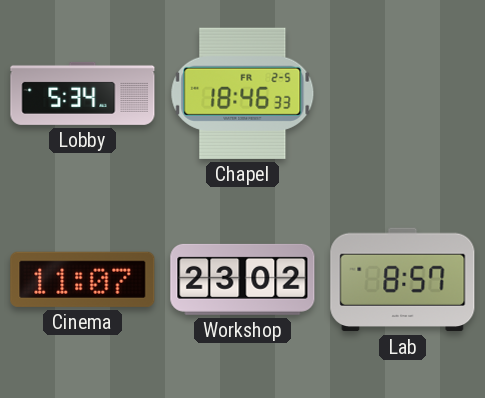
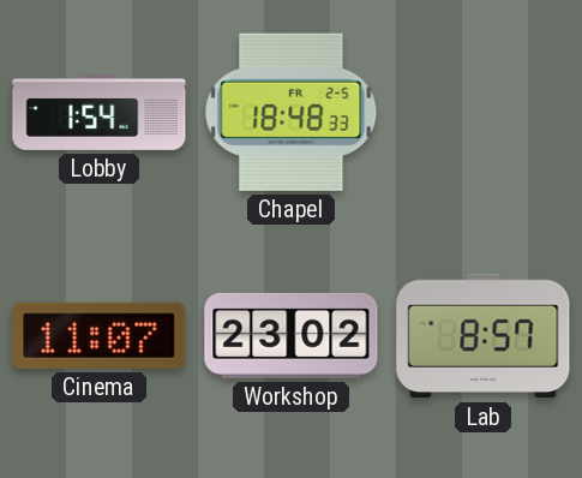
Lobby: 5:34 -> 1:54 (100, 112)
Chapel: 18:46 -> 18:48 (292, 112)
